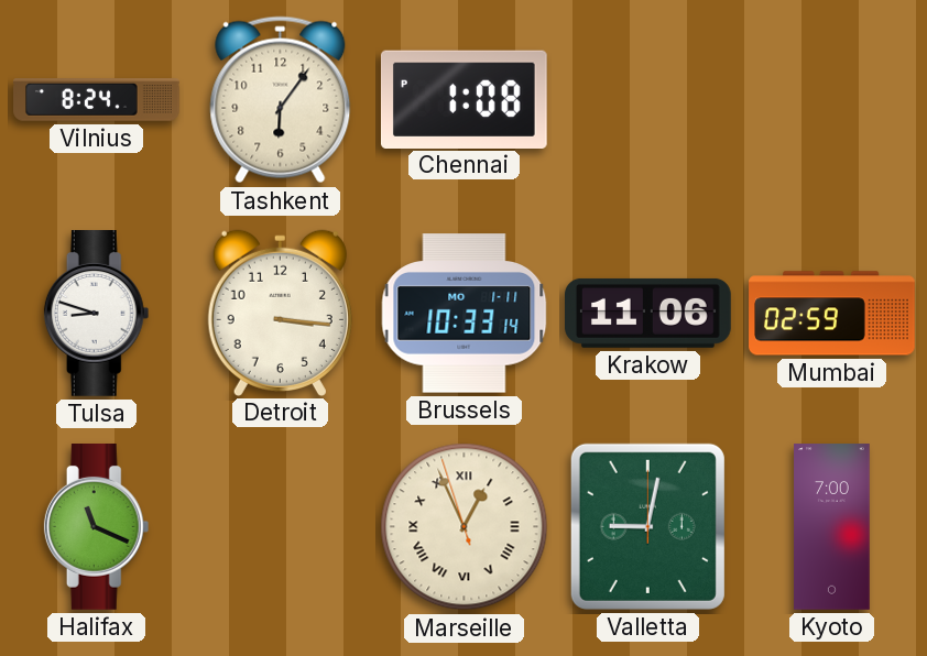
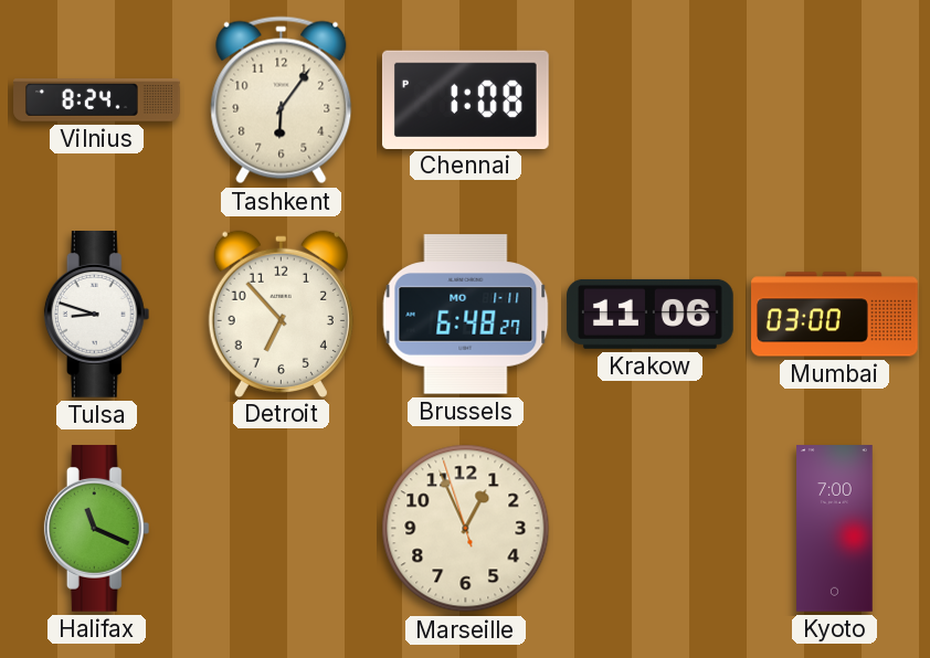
Detroit: 3:16 -> 6:53 (281, 314)
Brussels: 10:33 -> 6:48 (466, 315)
Mumbai: 02:59 -> 03:00 (835, 315)
Marseille numerals: Roman -> Arabic (466, 529)
Valletta: 9:02 -> none (647, 526)
